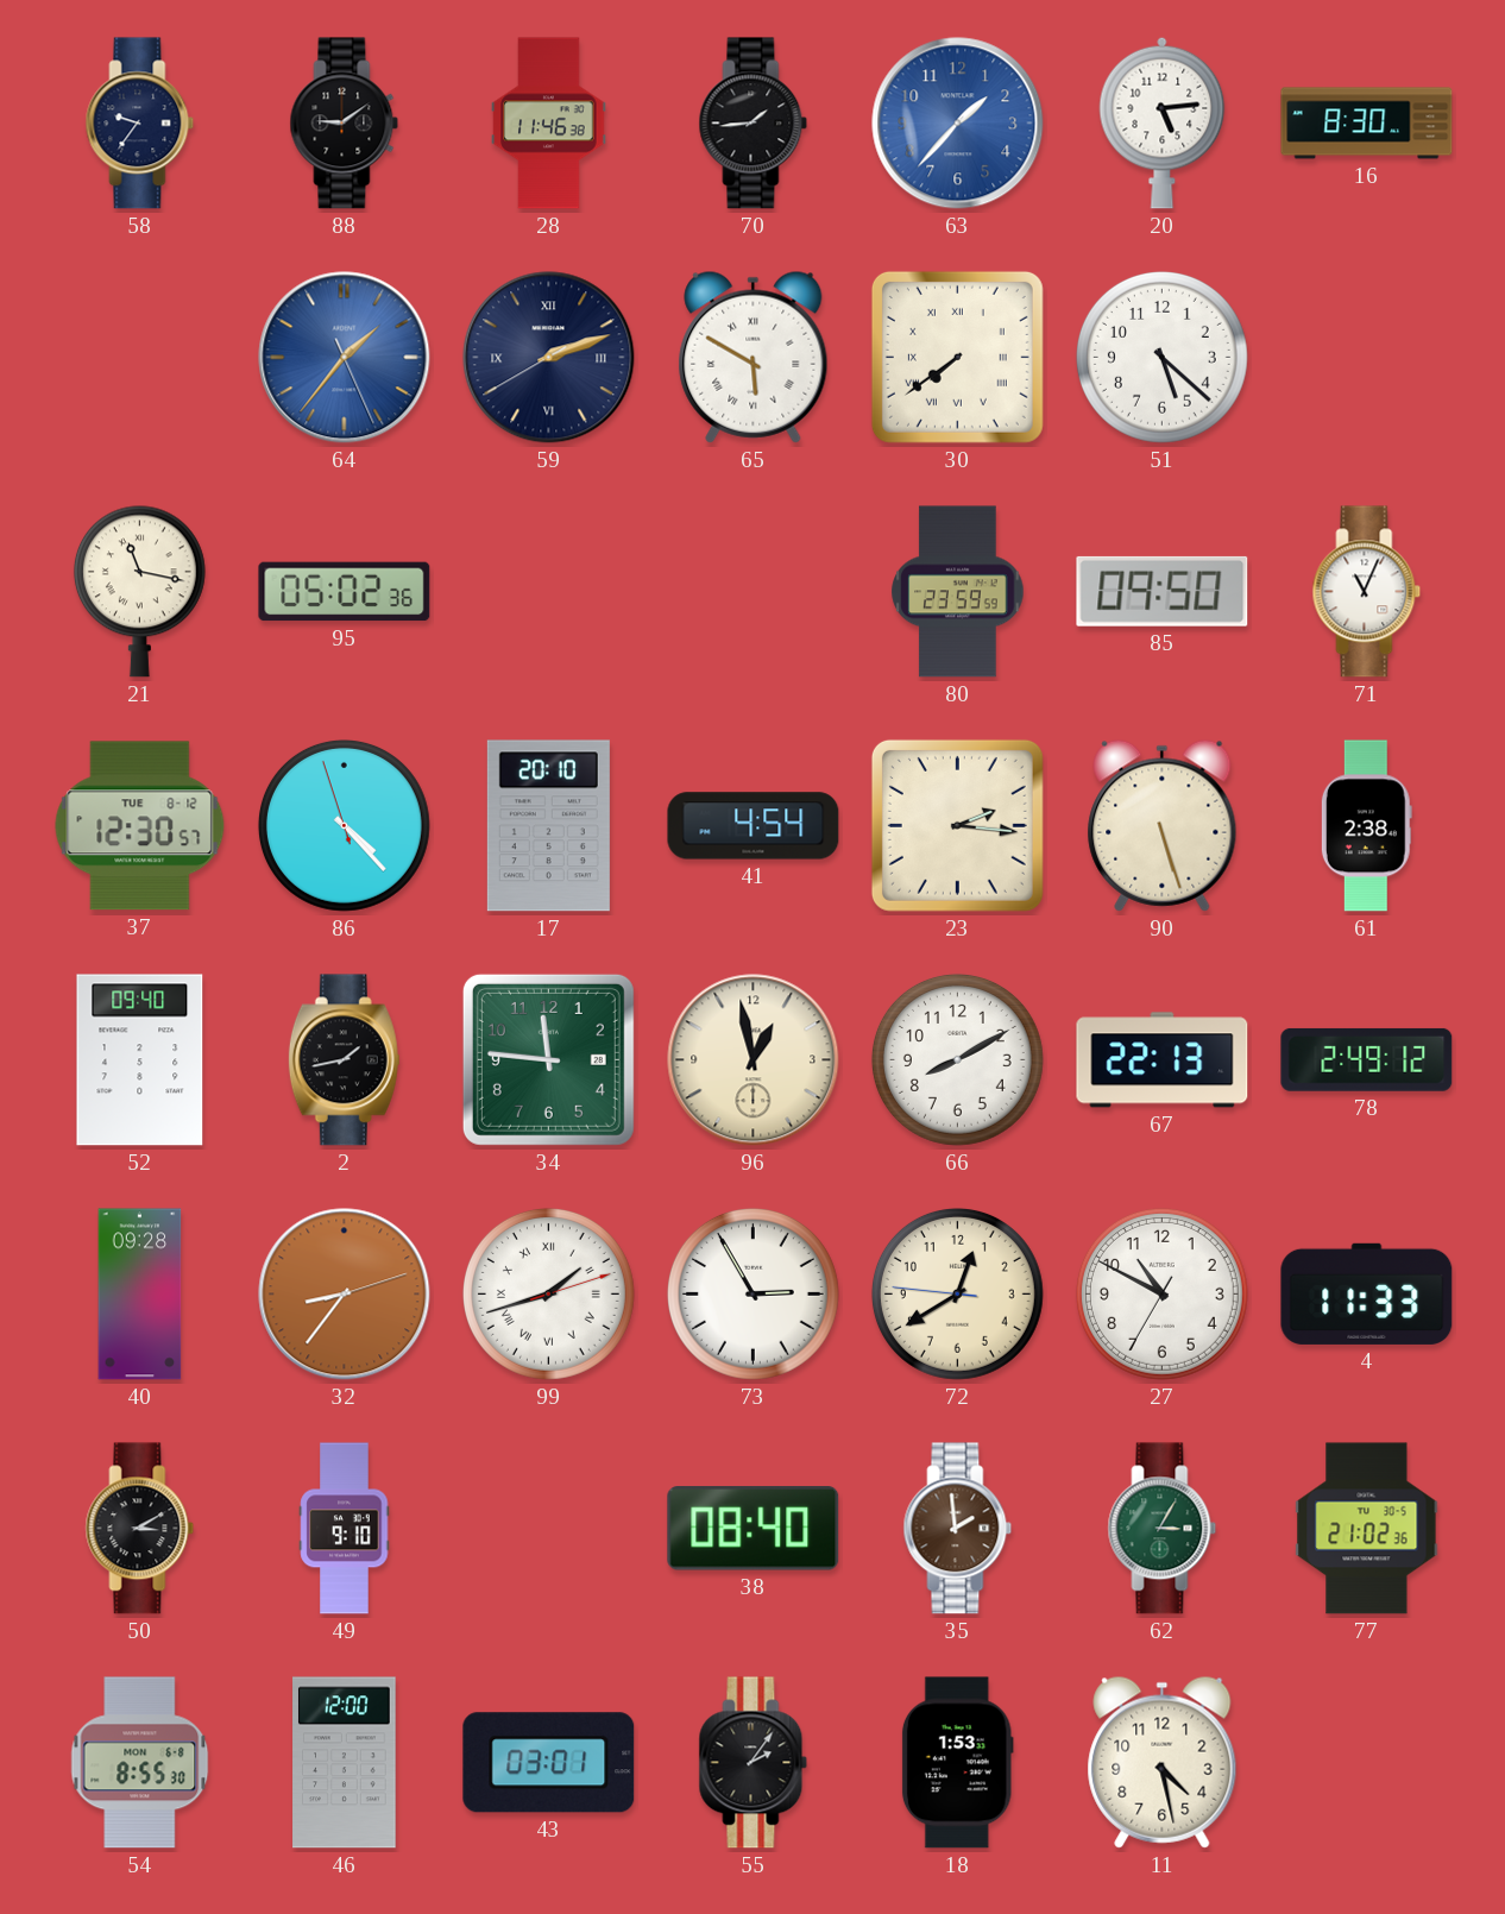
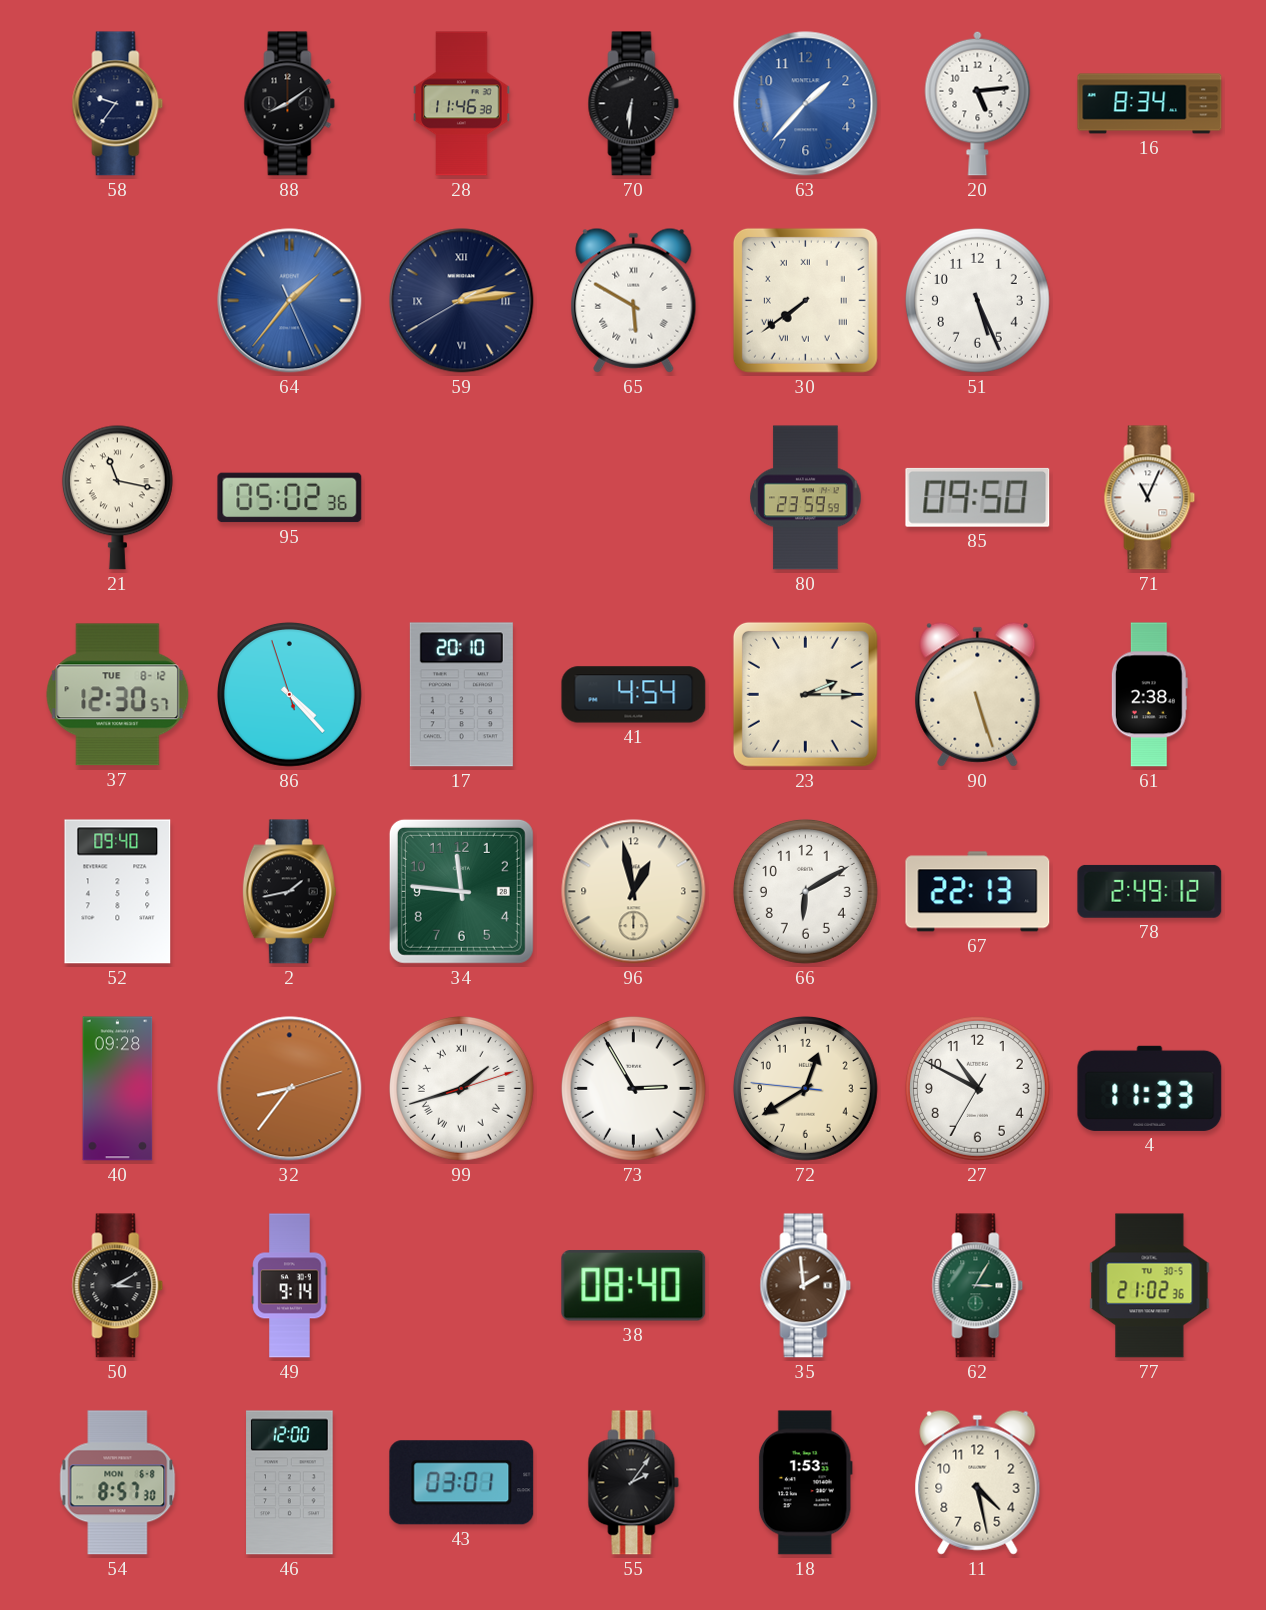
88: 9:09 -> 8:09 (290, 104)
70: 1:44 -> 6:31 (634, 104)
16: 8:30 -> 8:34 (1150, 104)
59: 2:11 -> 2:13 (462, 301)
51: 5:22 -> 5:26 (977, 300)
23: 2:16 -> 2:15 (805, 694)
66: 8:10 -> 6:10 (805, 891)
49: 9:10 -> 9:14 (290, 1286)
54: 8:55 -> 8:57 (118, 1483)
